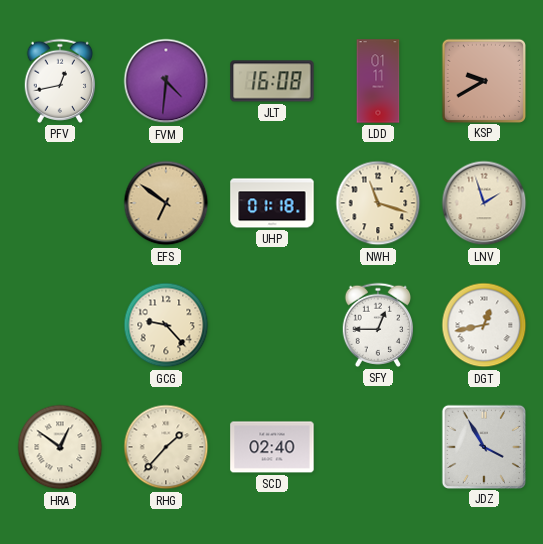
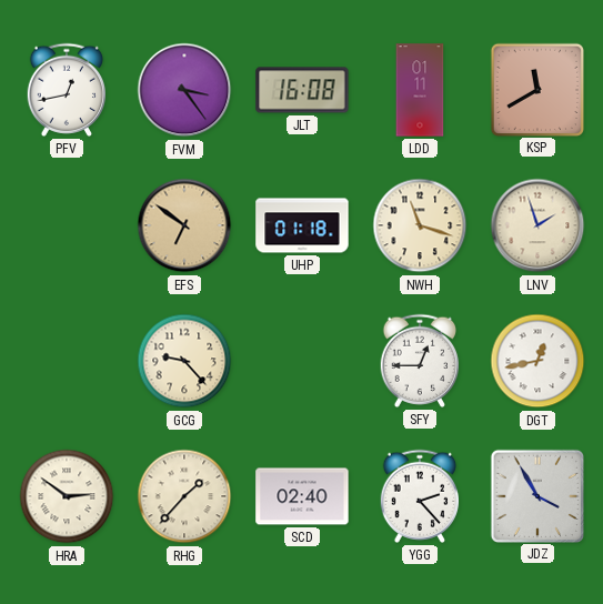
FVM: 4:31 -> 3:24 (184, 90)
KSP: 9:40 -> 11:40 (536, 89)
HRA: 12:51 -> 2:51 (67, 496)
YGG: none -> 2:23 (419, 496)
